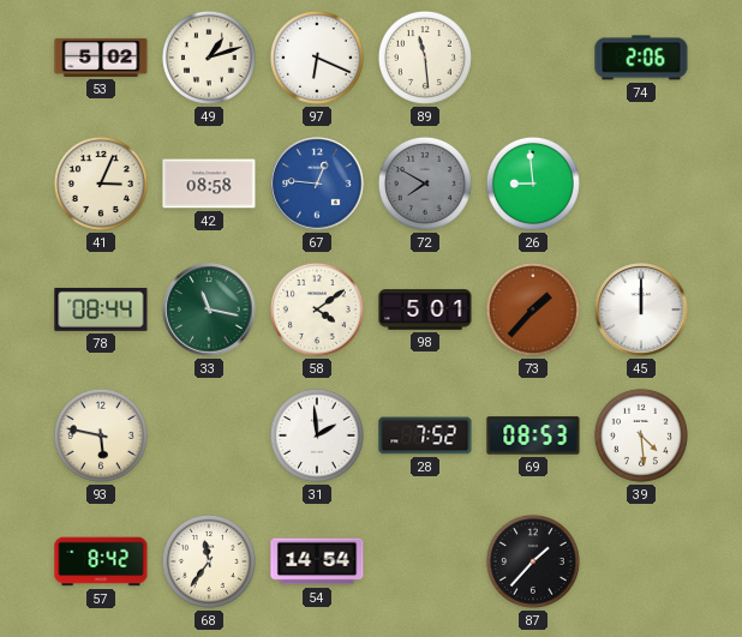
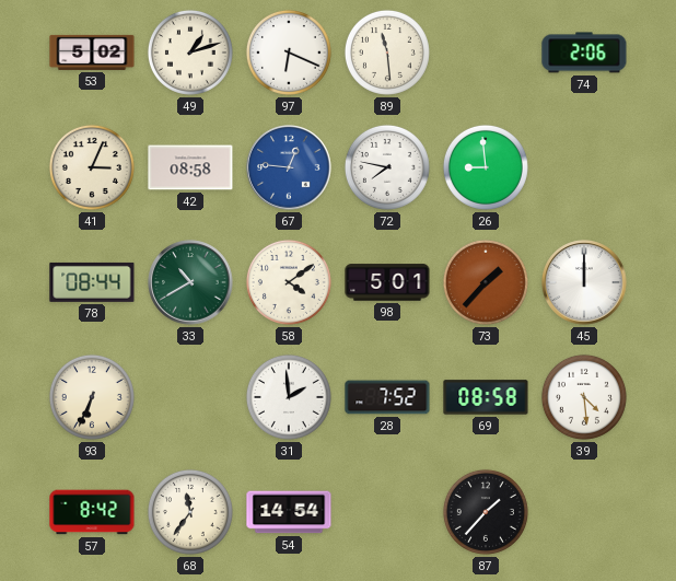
72: 7:50 -> 7:47 (387, 167)
72 dial: grey -> white (387, 167)
33: 11:17 -> 10:40 (190, 282)
93: 5:47 -> 6:34 (92, 397)
69: 08:53 -> 08:58 (486, 397)
